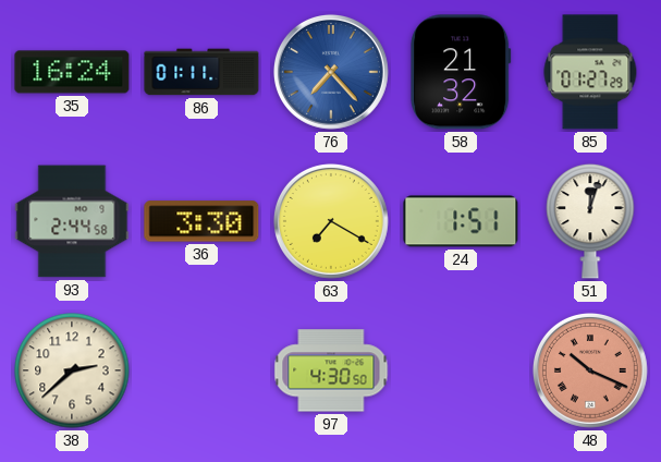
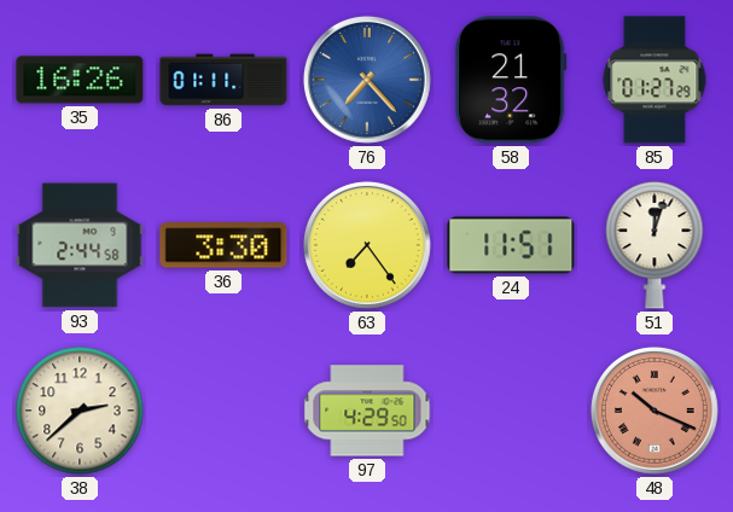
35: 16:24 -> 16:26 (80, 80)
63: 7:20 -> 7:24 (367, 245)
24: 1:51 -> 11:51 (511, 245)
97: 4:30 -> 4:29 (367, 411)
